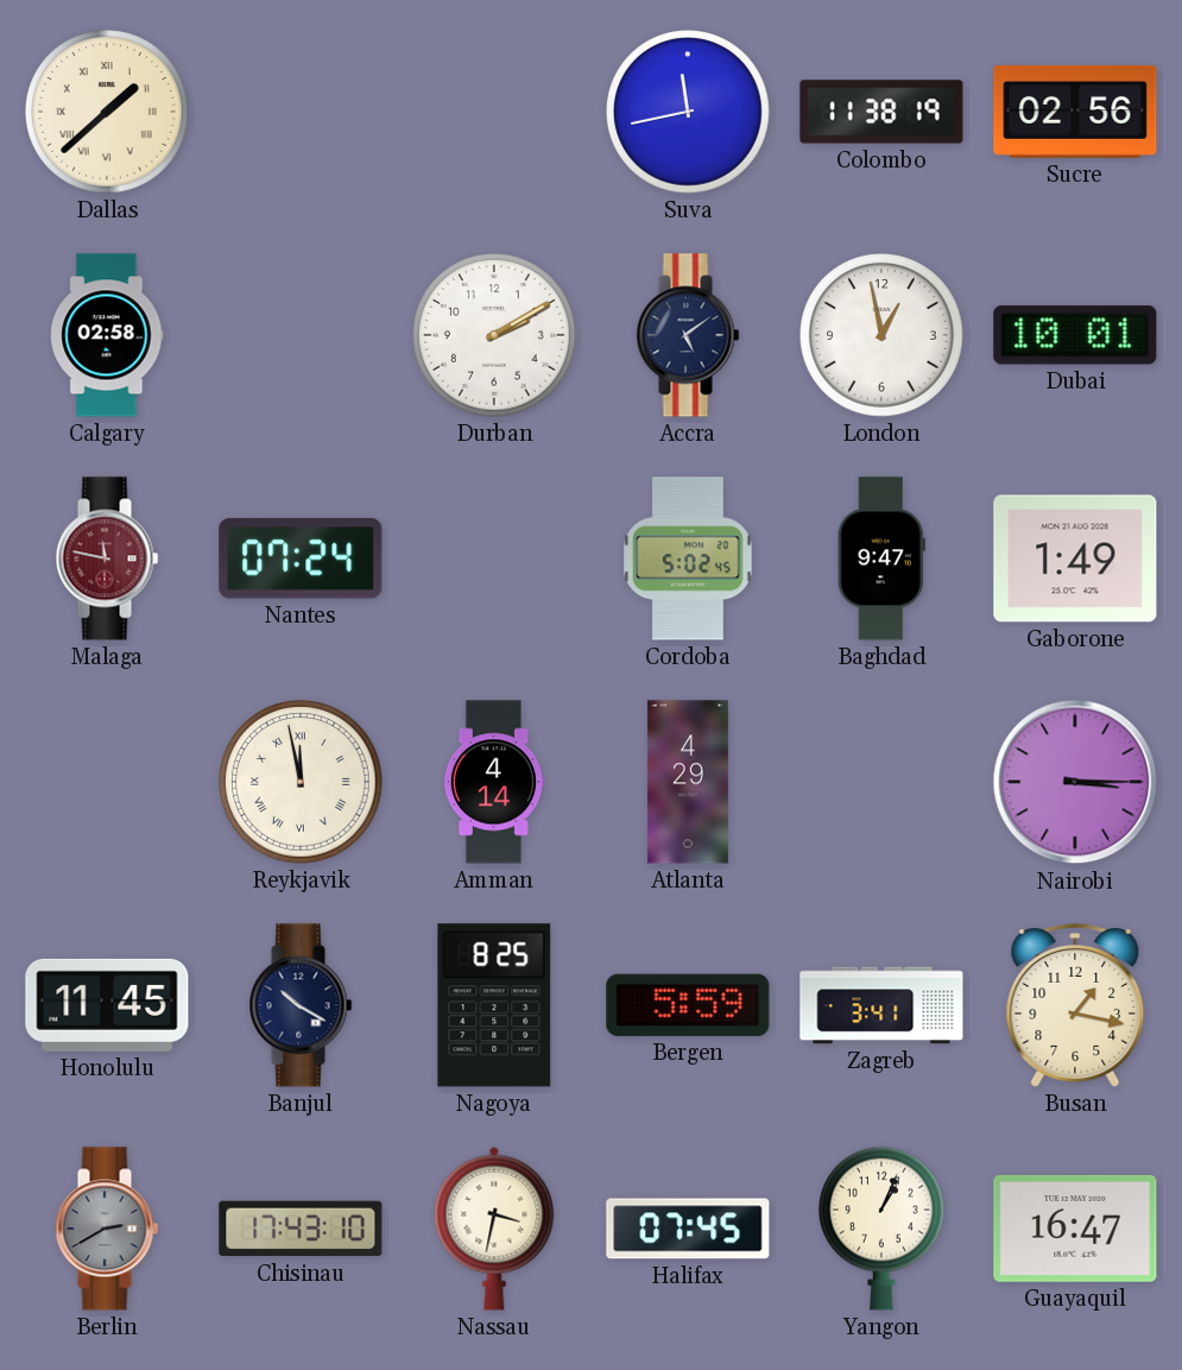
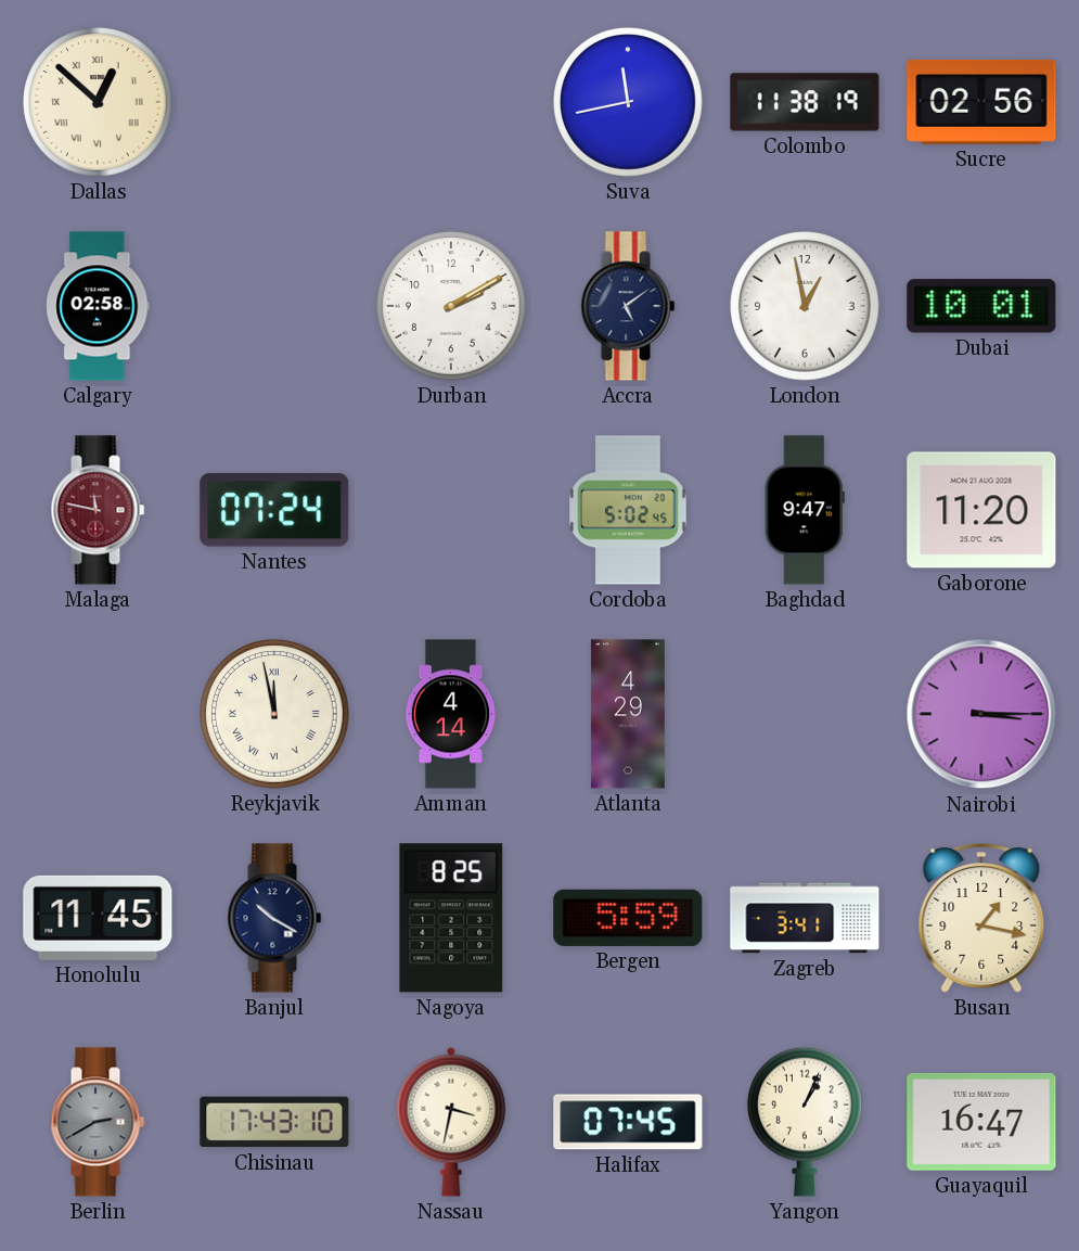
Dallas: 1:38 -> 12:52 (98, 102)
Gaborone: 1:49 -> 11:20 (981, 510)
